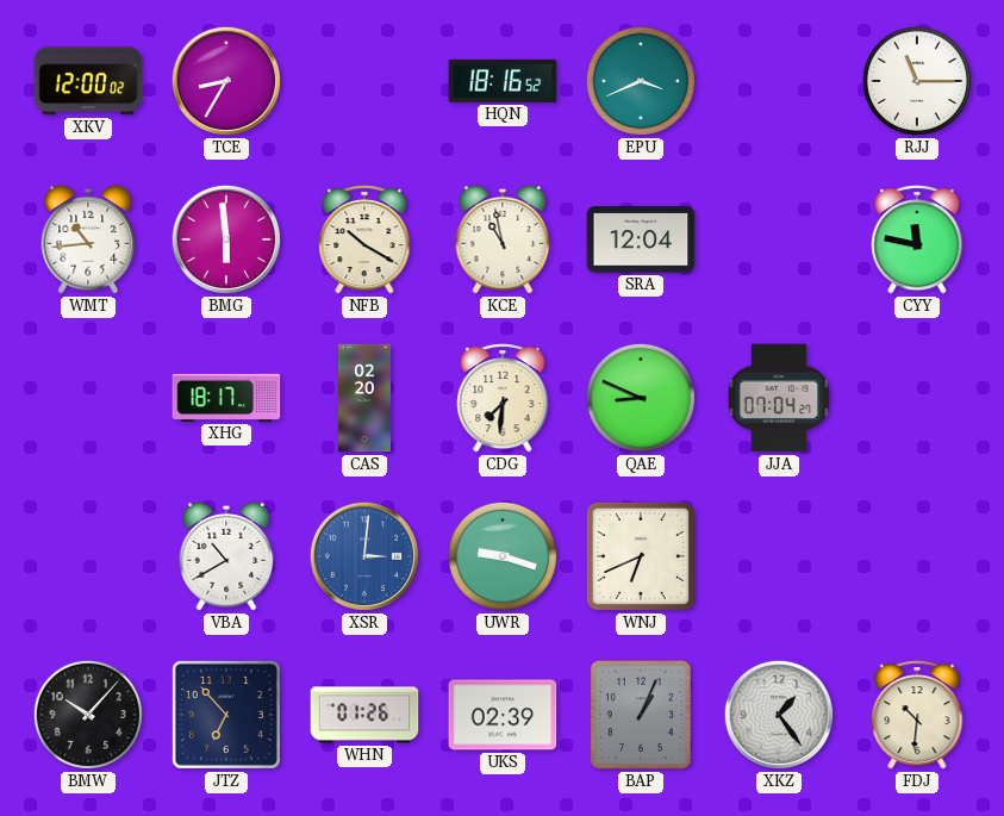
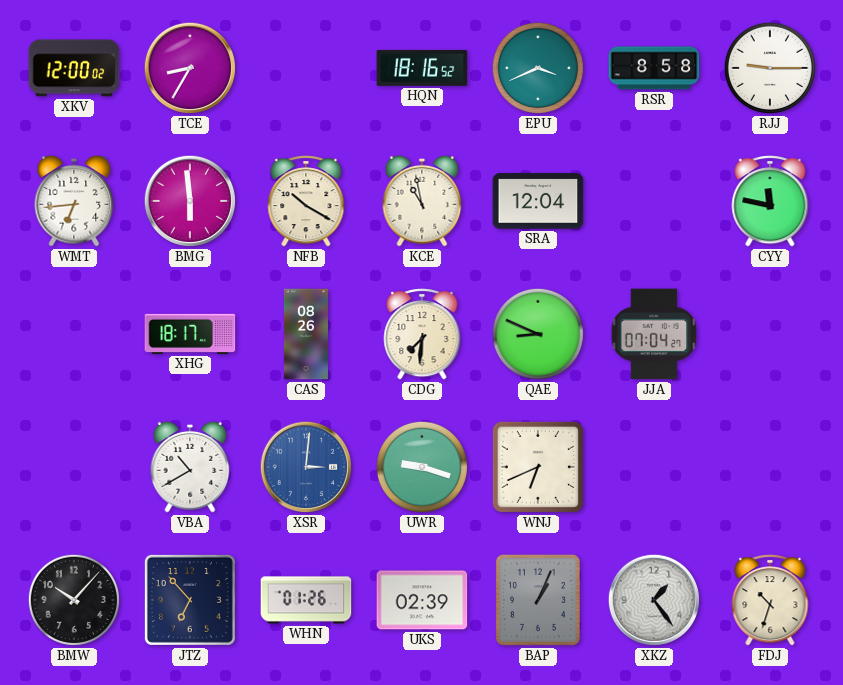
RSR: none -> 8:58 (654, 68)
RJJ: 11:15 -> 9:15 (770, 68)
WMT: 10:44 -> 6:44 (74, 201)
CAS: 02:20 -> 08:26 (306, 334)
FDJ: 10:31 -> 10:33 (770, 600)
